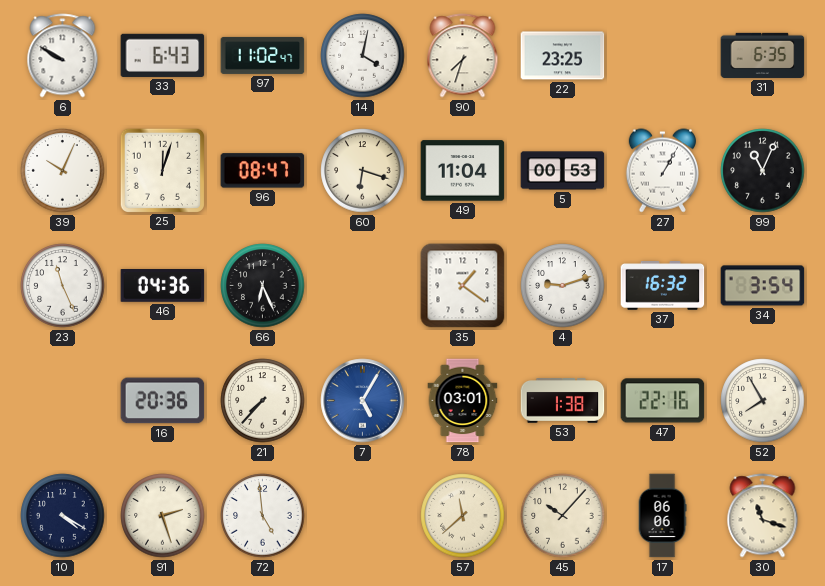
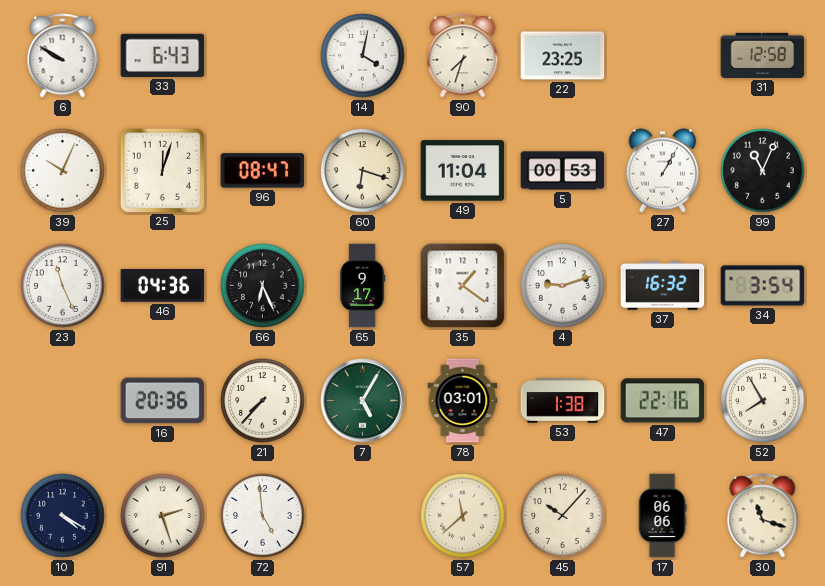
97: 11:02 -> none (263, 55)
31: 6:35 -> 12:58 (763, 55)
65: none -> 9:17 (362, 286)
7 dial: blue -> green (363, 401)
